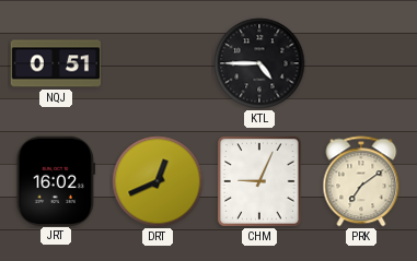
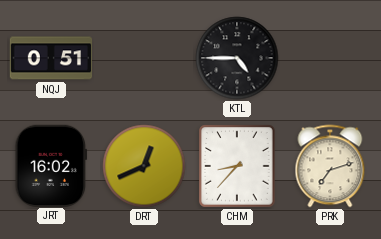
CHM: 9:04 -> 8:37 (237, 166)
PRK: 7:09 -> 7:12 (330, 166)
